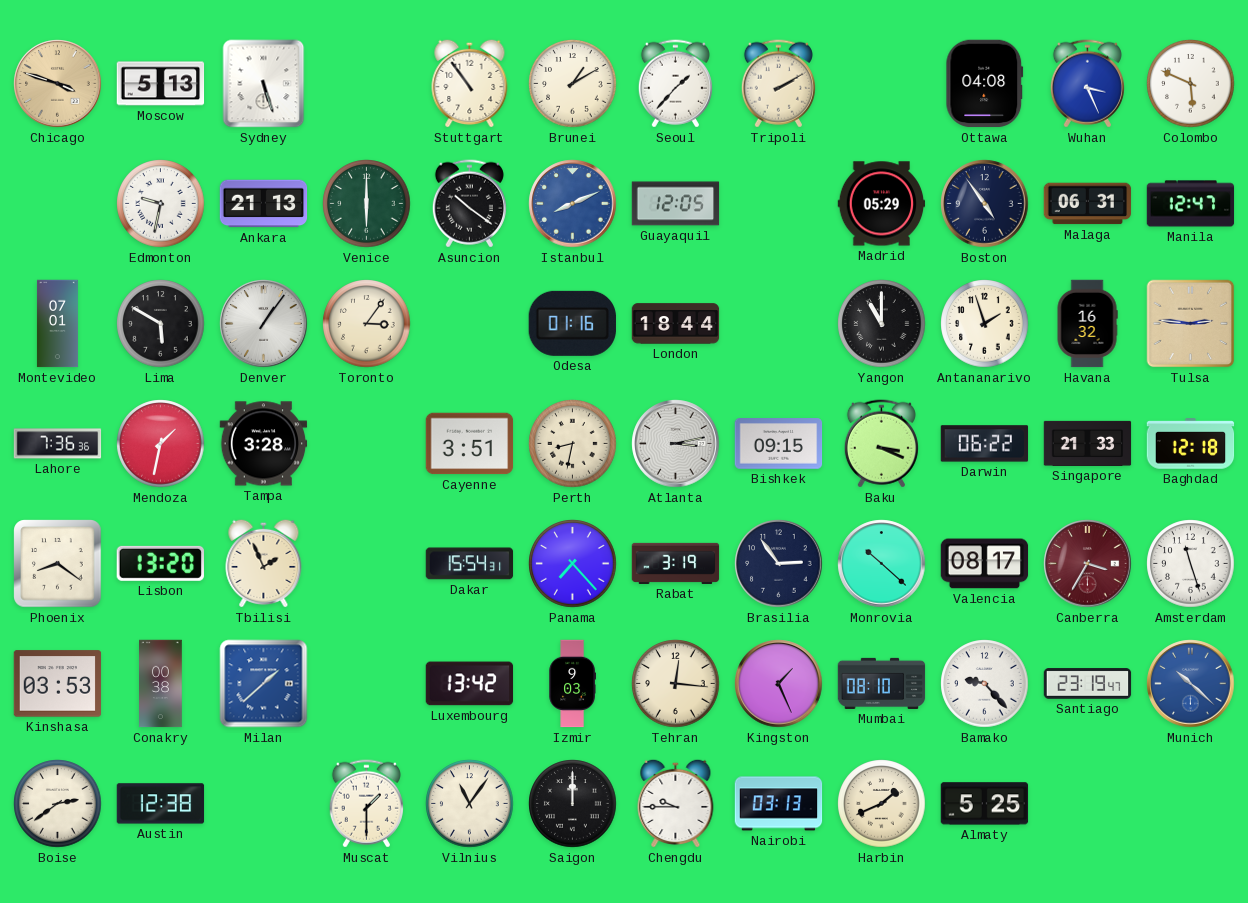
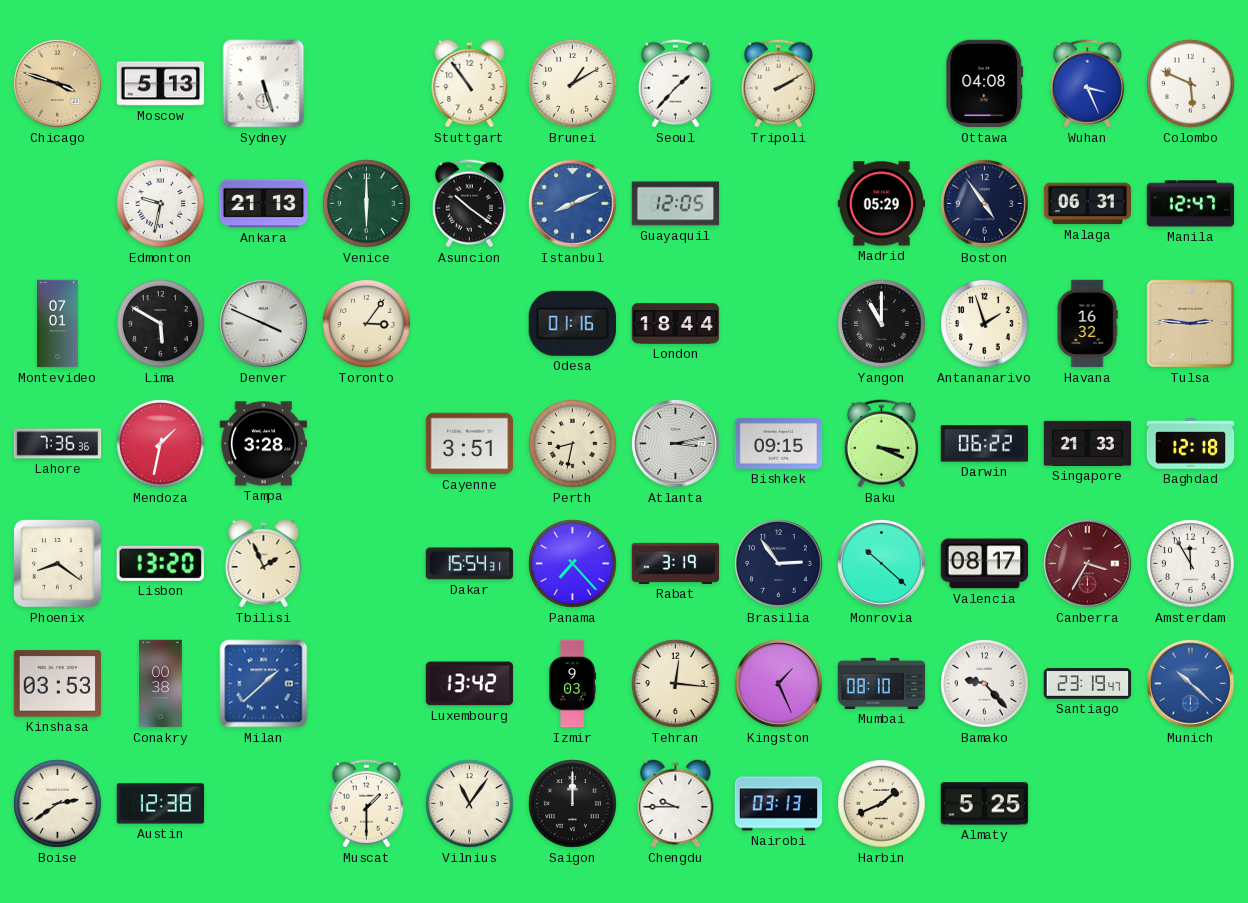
Denver: 1:06 -> 3:49 (264, 324)
Amsterdam: 11:27 -> 11:55 (1191, 564)
